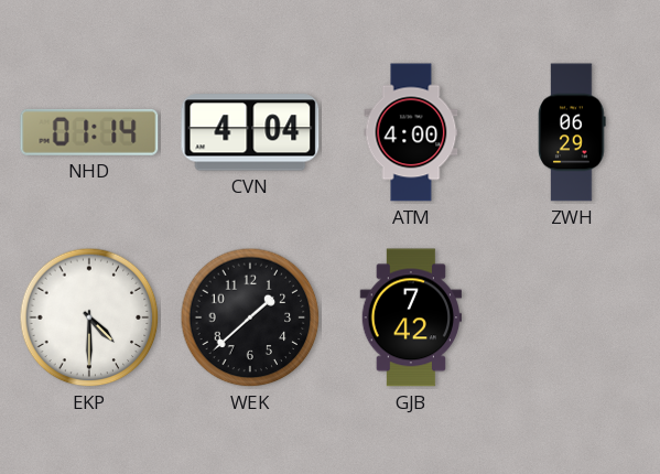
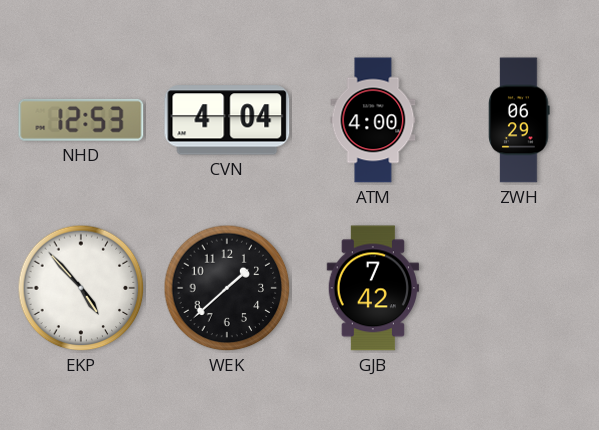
NHD: 01:14 -> 12:53 (81, 120)
EKP: 4:30 -> 4:53 (81, 288)
